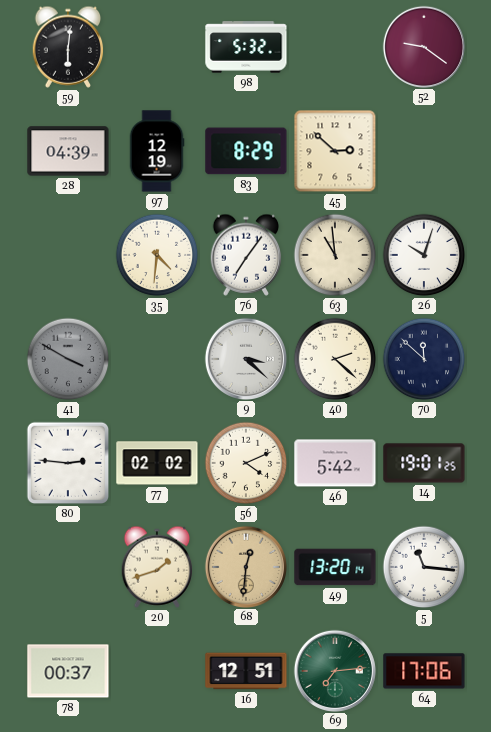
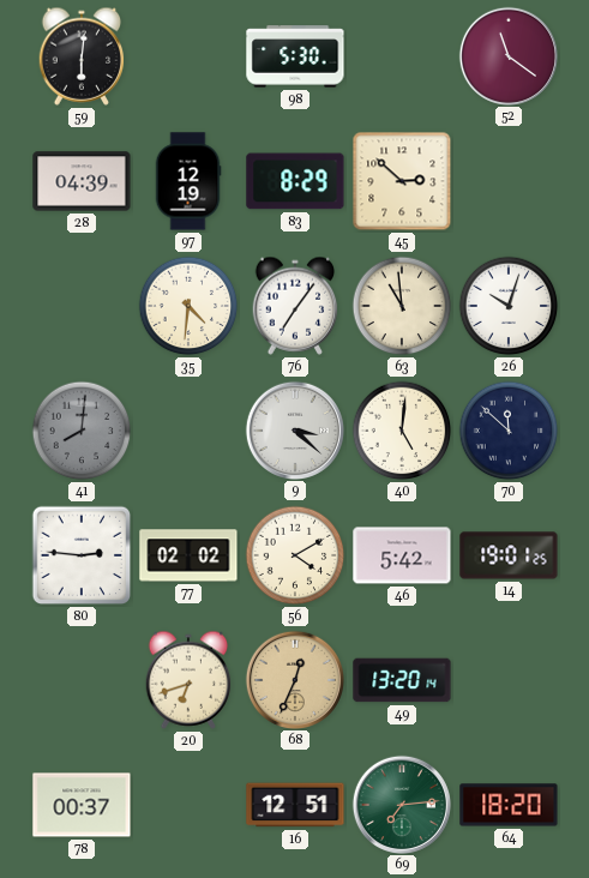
98: 5:32 -> 5:30 (295, 56)
52: 9:21 -> 11:21 (507, 55)
41: 3:50 -> 8:01 (82, 431)
40: 2:22 -> 5:01 (402, 431)
56: 4:11 -> 4:10 (295, 555)
20: 1:42 -> 6:42 (188, 680)
68: 12:31 -> 12:34 (294, 679)
5: 11:16 -> none (424, 567)
64: 17:06 -> 18:20 (509, 805)
